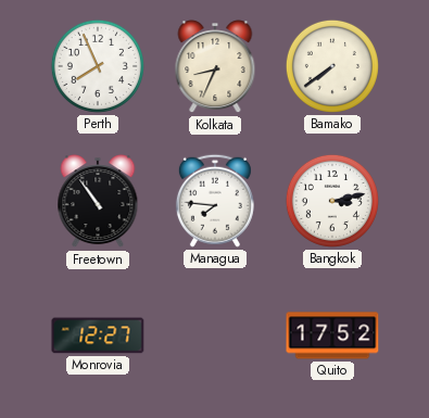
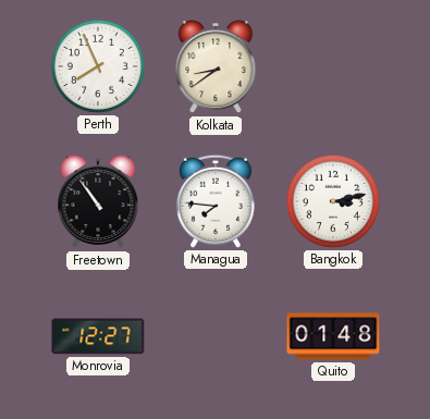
Kolkata: 8:34 -> 8:39 (216, 67)
Bamako: 7:39 -> none (332, 66)
Quito: 17:52 -> 01:48 (333, 336)
